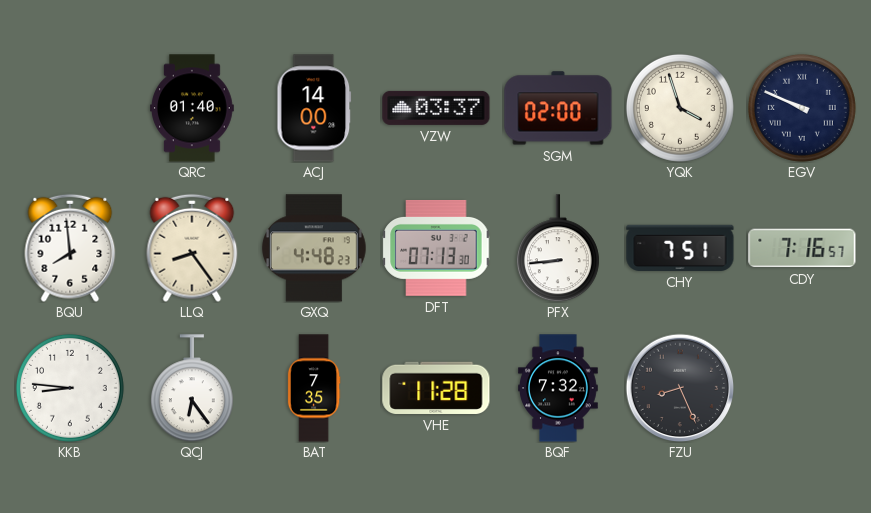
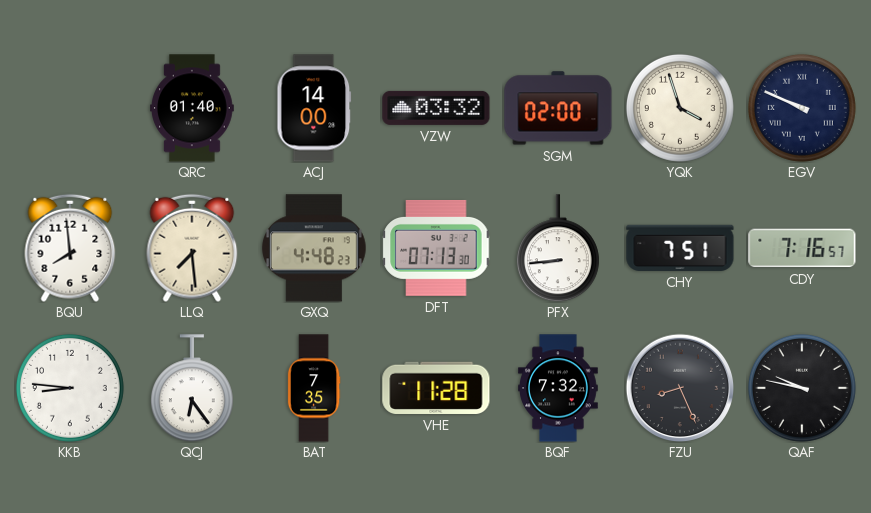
VZW: 03:37 -> 03:32 (436, 108)
LLQ: 8:24 -> 7:29 (192, 248)
QAF: none -> 9:47 (802, 388)
